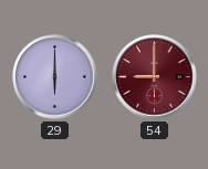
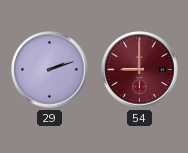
29: 6:00 -> 2:12 (50, 70)
